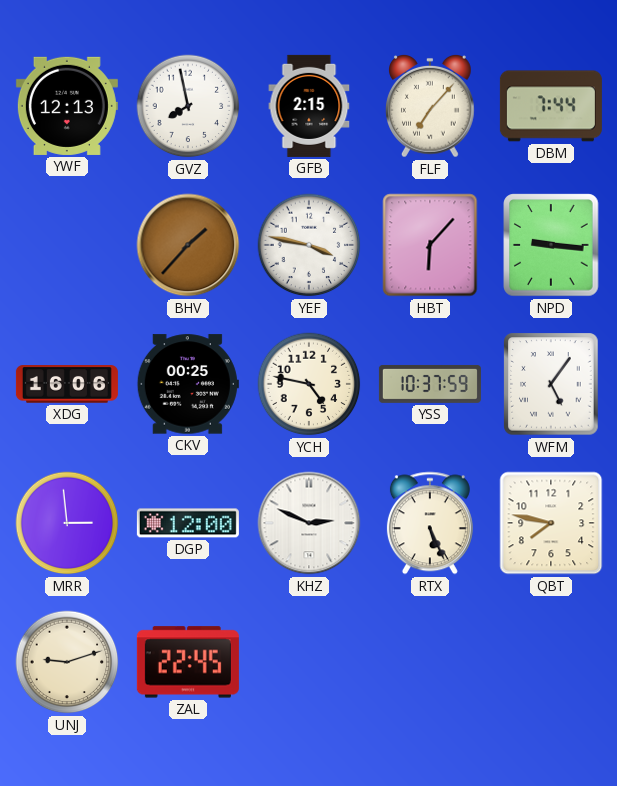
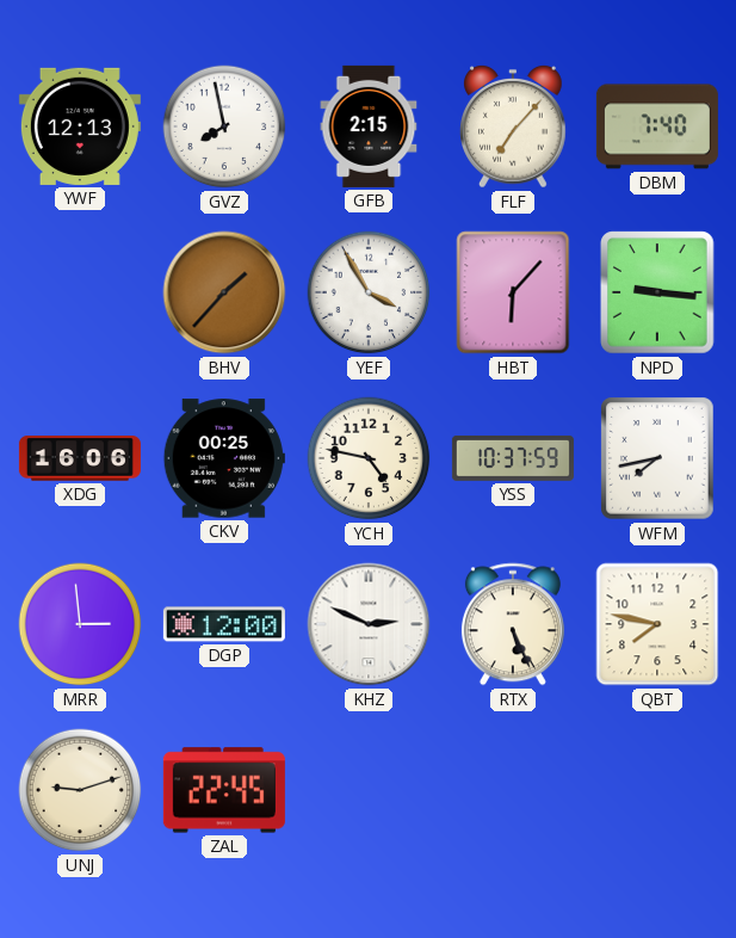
DBM: 7:44 -> 7:40 (657, 126)
YEF: 3:47 -> 3:55 (369, 292)
WFM: 5:06 -> 7:43 (657, 458)
